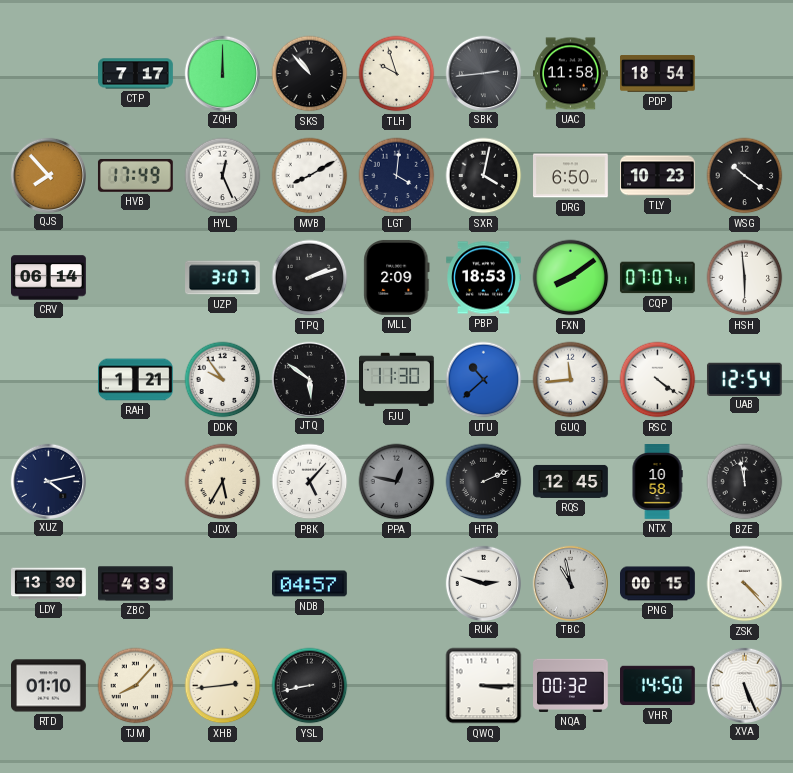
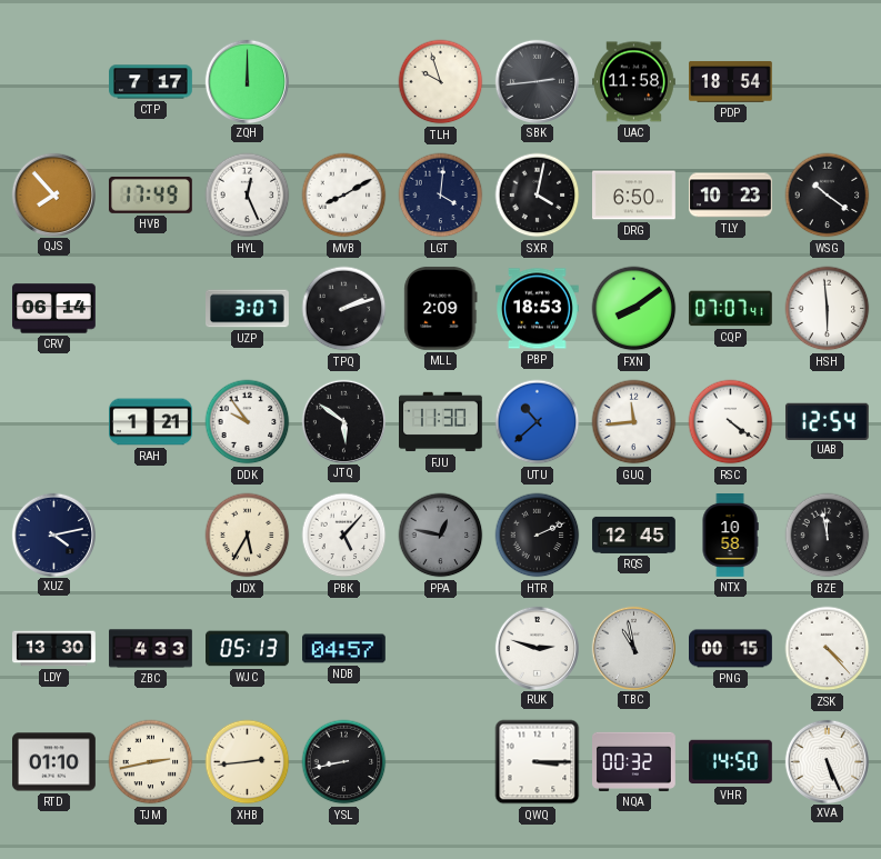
SKS: 10:53 -> none (310, 74)
WJC: none -> 05:13 (248, 649)
TJM: 8:07 -> 2:43 (151, 762)
